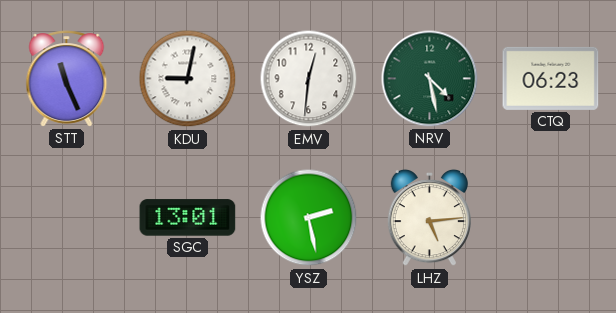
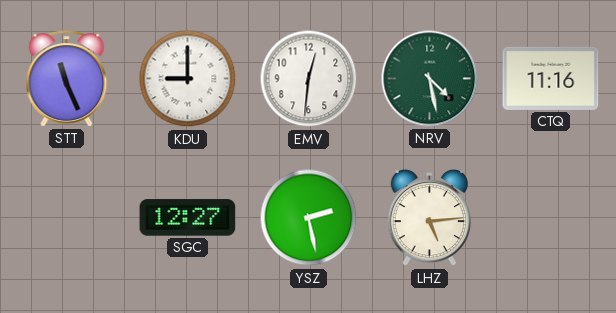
KDU: 9:02 -> 9:00 (188, 79)
CTQ: 06:23 -> 11:16 (551, 78)
SGC: 13:01 -> 12:27 (188, 218)
